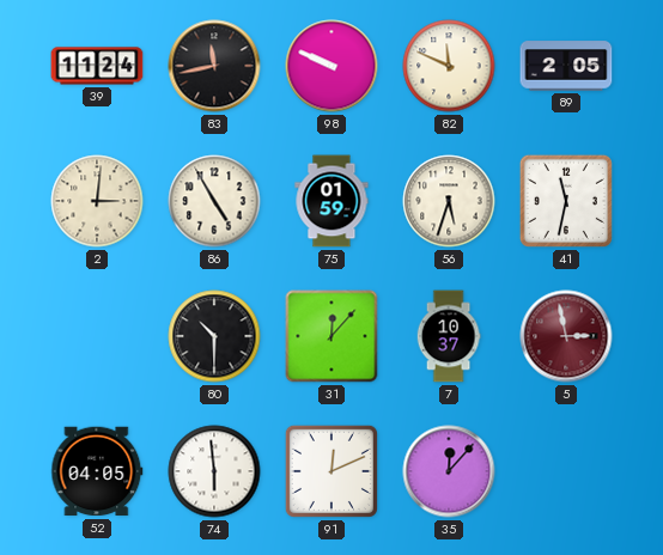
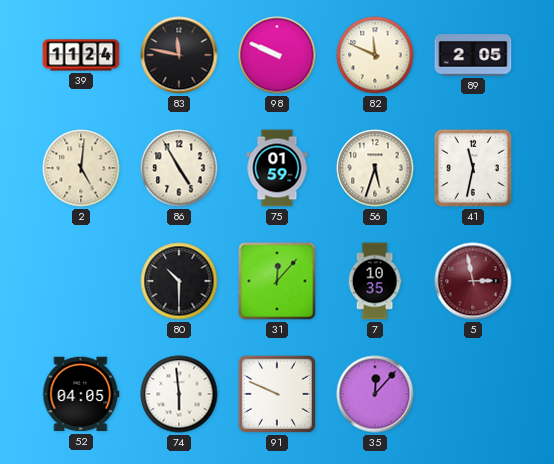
83: 11:43 -> 11:47 (179, 55)
2: 3:01 -> 5:01 (81, 168)
7: 10:37 -> 10:35 (375, 281)
91: 12:11 -> 9:49 (277, 394)
